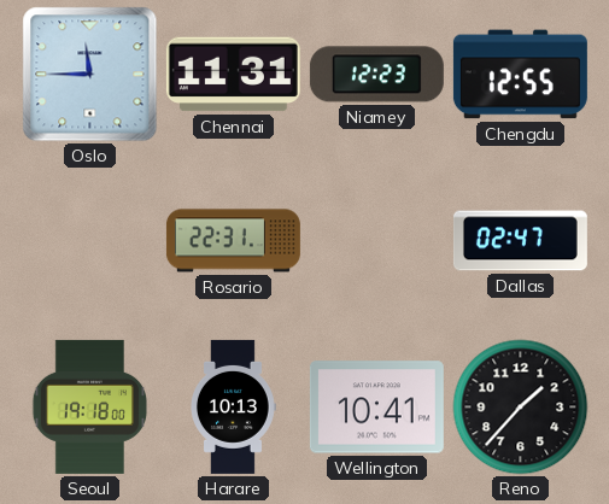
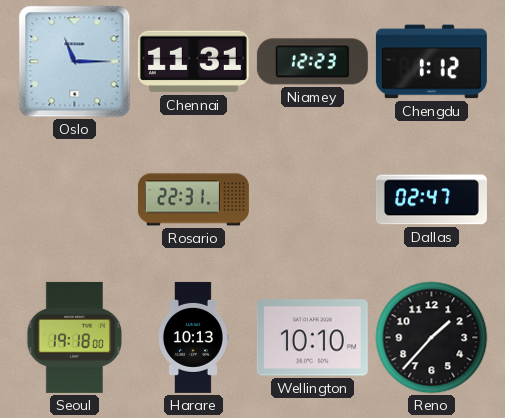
Oslo: 11:45 -> 11:15 (75, 62)
Chengdu: 12:55 -> 1:12 (431, 62)
Wellington: 10:41 -> 10:10 (312, 338)
